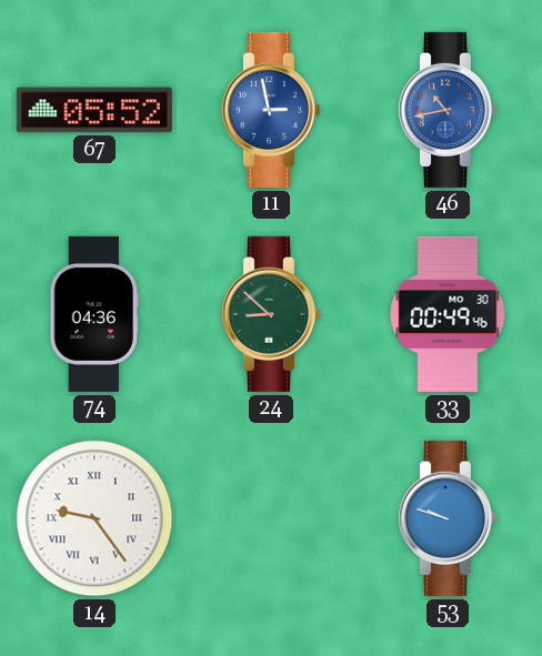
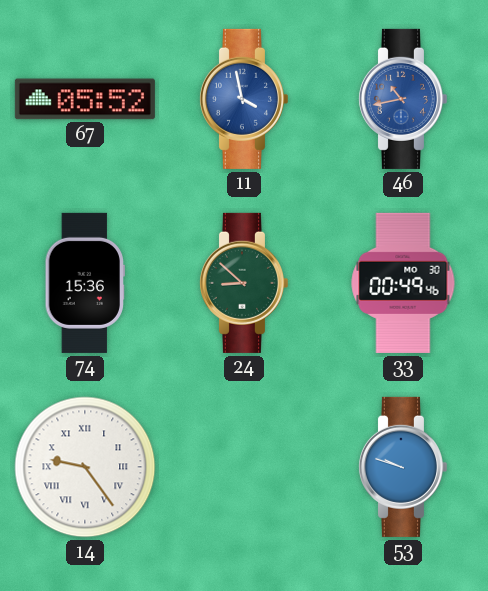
11: 2:58 -> 3:58 (243, 99)
74: 04:36 -> 15:36 (84, 283)
